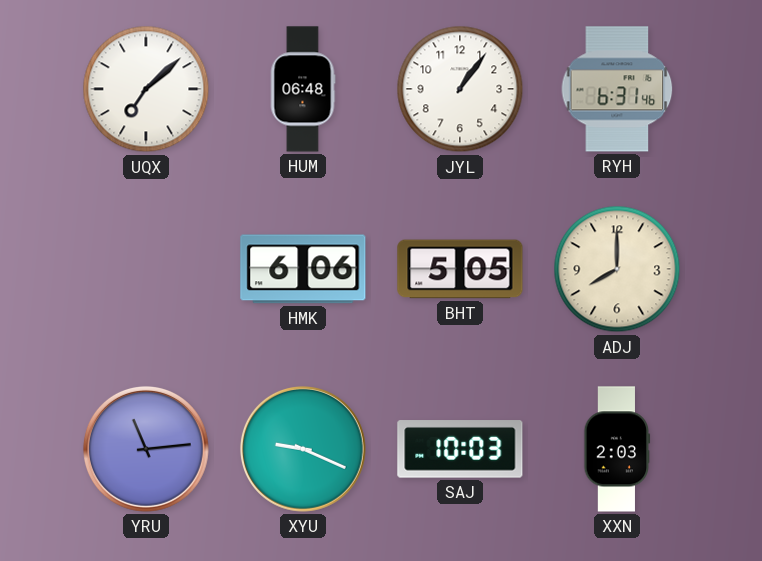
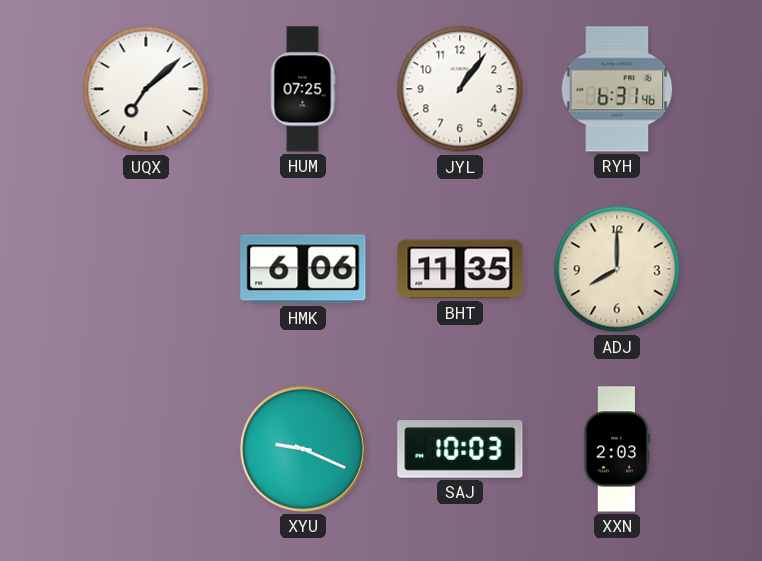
HUM: 06:48 -> 07:25 (303, 89)
BHT: 5:05 -> 11:35 (460, 269)
YRU: 11:14 -> none (146, 449)
